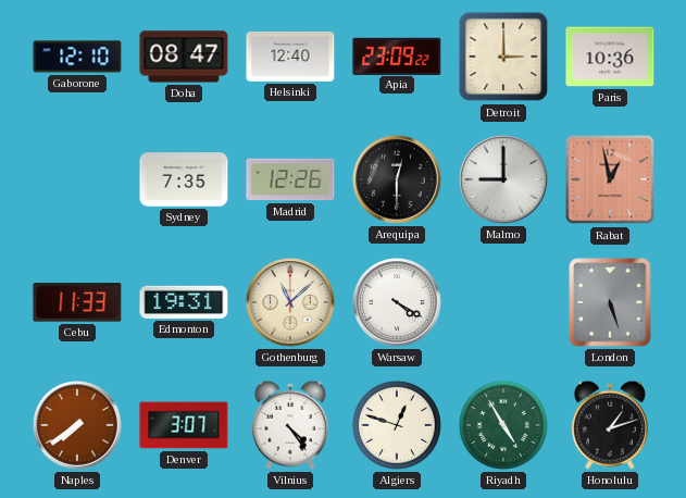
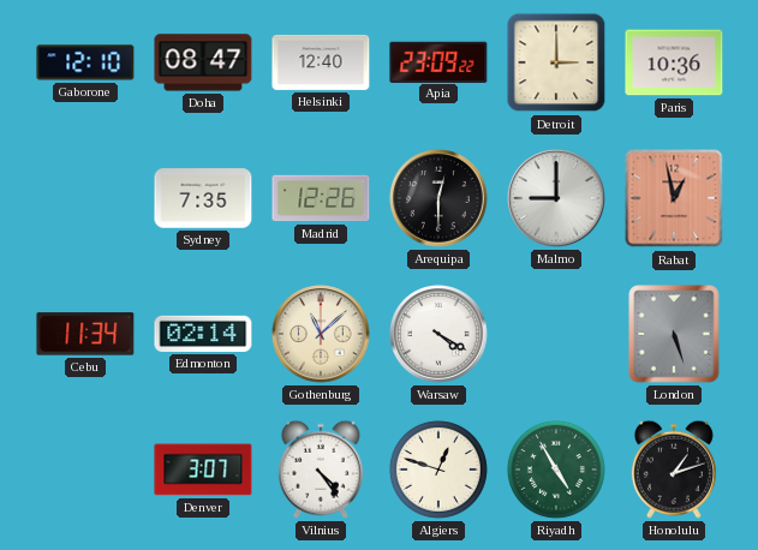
Cebu: 11:33 -> 11:34 (85, 334)
Edmonton: 19:31 -> 02:14 (203, 334)
Naples: 7:39 -> none (77, 425)
